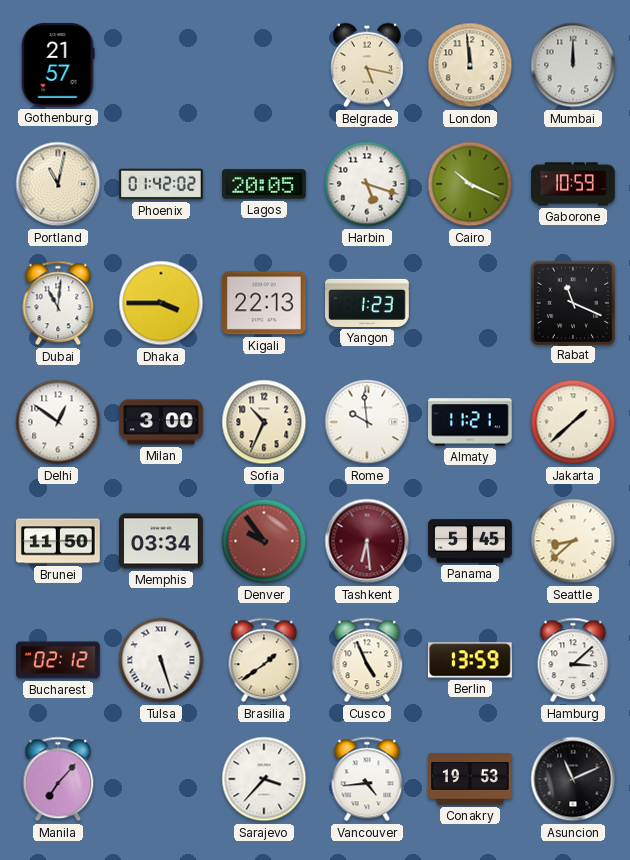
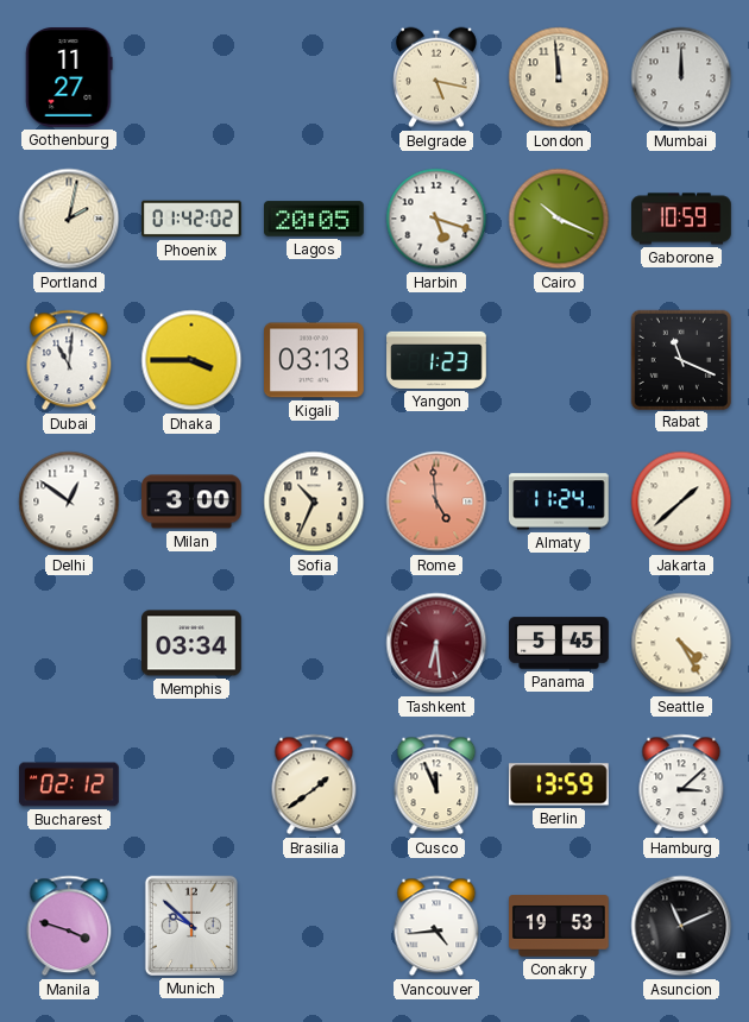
Gothenburg: 21:57 -> 11:27 (69, 78)
Portland: 11:02 -> 2:02 (69, 219)
Kigali: 22:13 -> 03:13 (315, 360)
Rome: 9:59 -> 4:59 (436, 501)
Rome dial: white -> salmon (436, 501)
Almaty: 11:21 -> 11:24 (560, 501)
Brunei: 11:50 -> none (58, 541)
Denver: 9:54 -> none (264, 541)
Seattle: 8:38 -> 4:25 (681, 643)
Tulsa: 5:27 -> none (161, 660)
Cusco: 4:56 -> 11:56 (436, 784)
Manila: 7:07 -> 3:48 (69, 926)
Munich: none -> 9:52 (191, 926)
Sarajevo: 3:37 -> none (264, 779)
